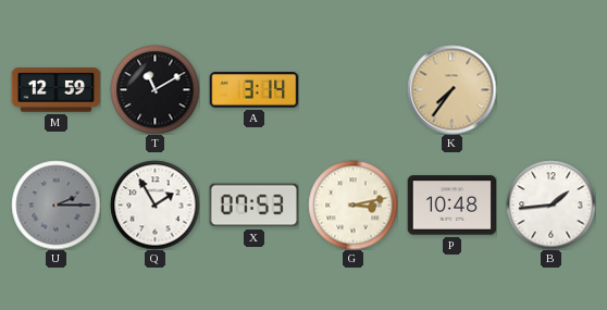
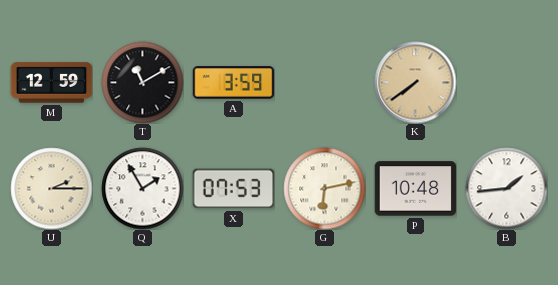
A: 3:14 -> 3:59 (233, 83)
K: 7:36 -> 7:39 (415, 82)
U dial: grey -> cream (51, 188)
G: 3:13 -> 6:13 (324, 188)
